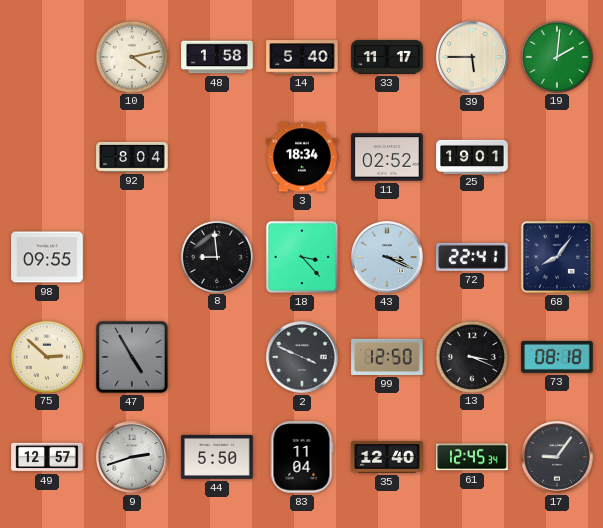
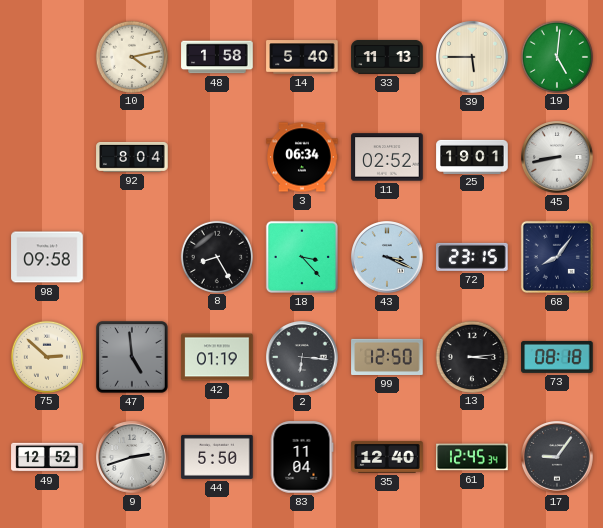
33: 11:17 -> 11:13 (387, 57)
19: 2:01 -> 5:01 (556, 56)
3: 18:34 -> 06:34 (302, 157)
45: none -> 8:43 (557, 157)
98: 09:55 -> 09:58 (47, 257)
8: 8:59 -> 8:25 (216, 256)
72: 22:41 -> 23:15 (472, 257)
47: 4:55 -> 4:59 (132, 357)
42: none -> 01:19 (217, 357)
2: 3:49 -> 6:16 (302, 357)
13: 3:19 -> 3:14 (471, 356)
49: 12:57 -> 12:52 (47, 457)
